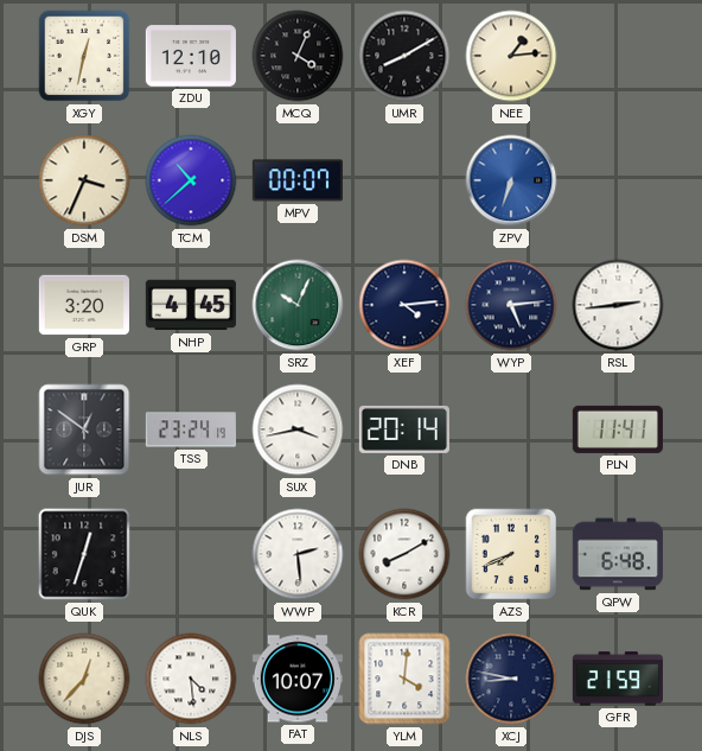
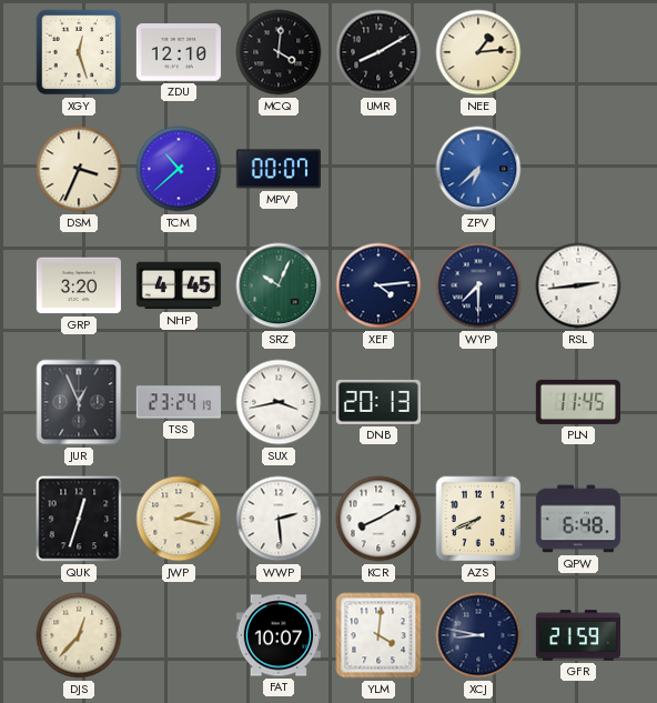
XGY: 12:32 -> 12:27 (79, 52)
MCQ: 4:04 -> 4:01 (279, 52)
ZPV: 6:33 -> 6:38 (478, 169)
WYP: 5:14 -> 7:30 (478, 285)
JUR: 12:51 -> 12:56 (79, 402)
DNB: 20:14 -> 20:13 (378, 402)
PLN: 11:41 -> 11:45 (578, 402)
JWP: none -> 2:17 (179, 519)
NLS: 4:29 -> none (191, 679)
